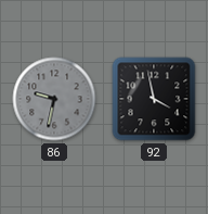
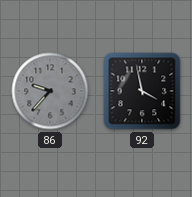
86: 9:32 -> 9:37 (50, 91)
